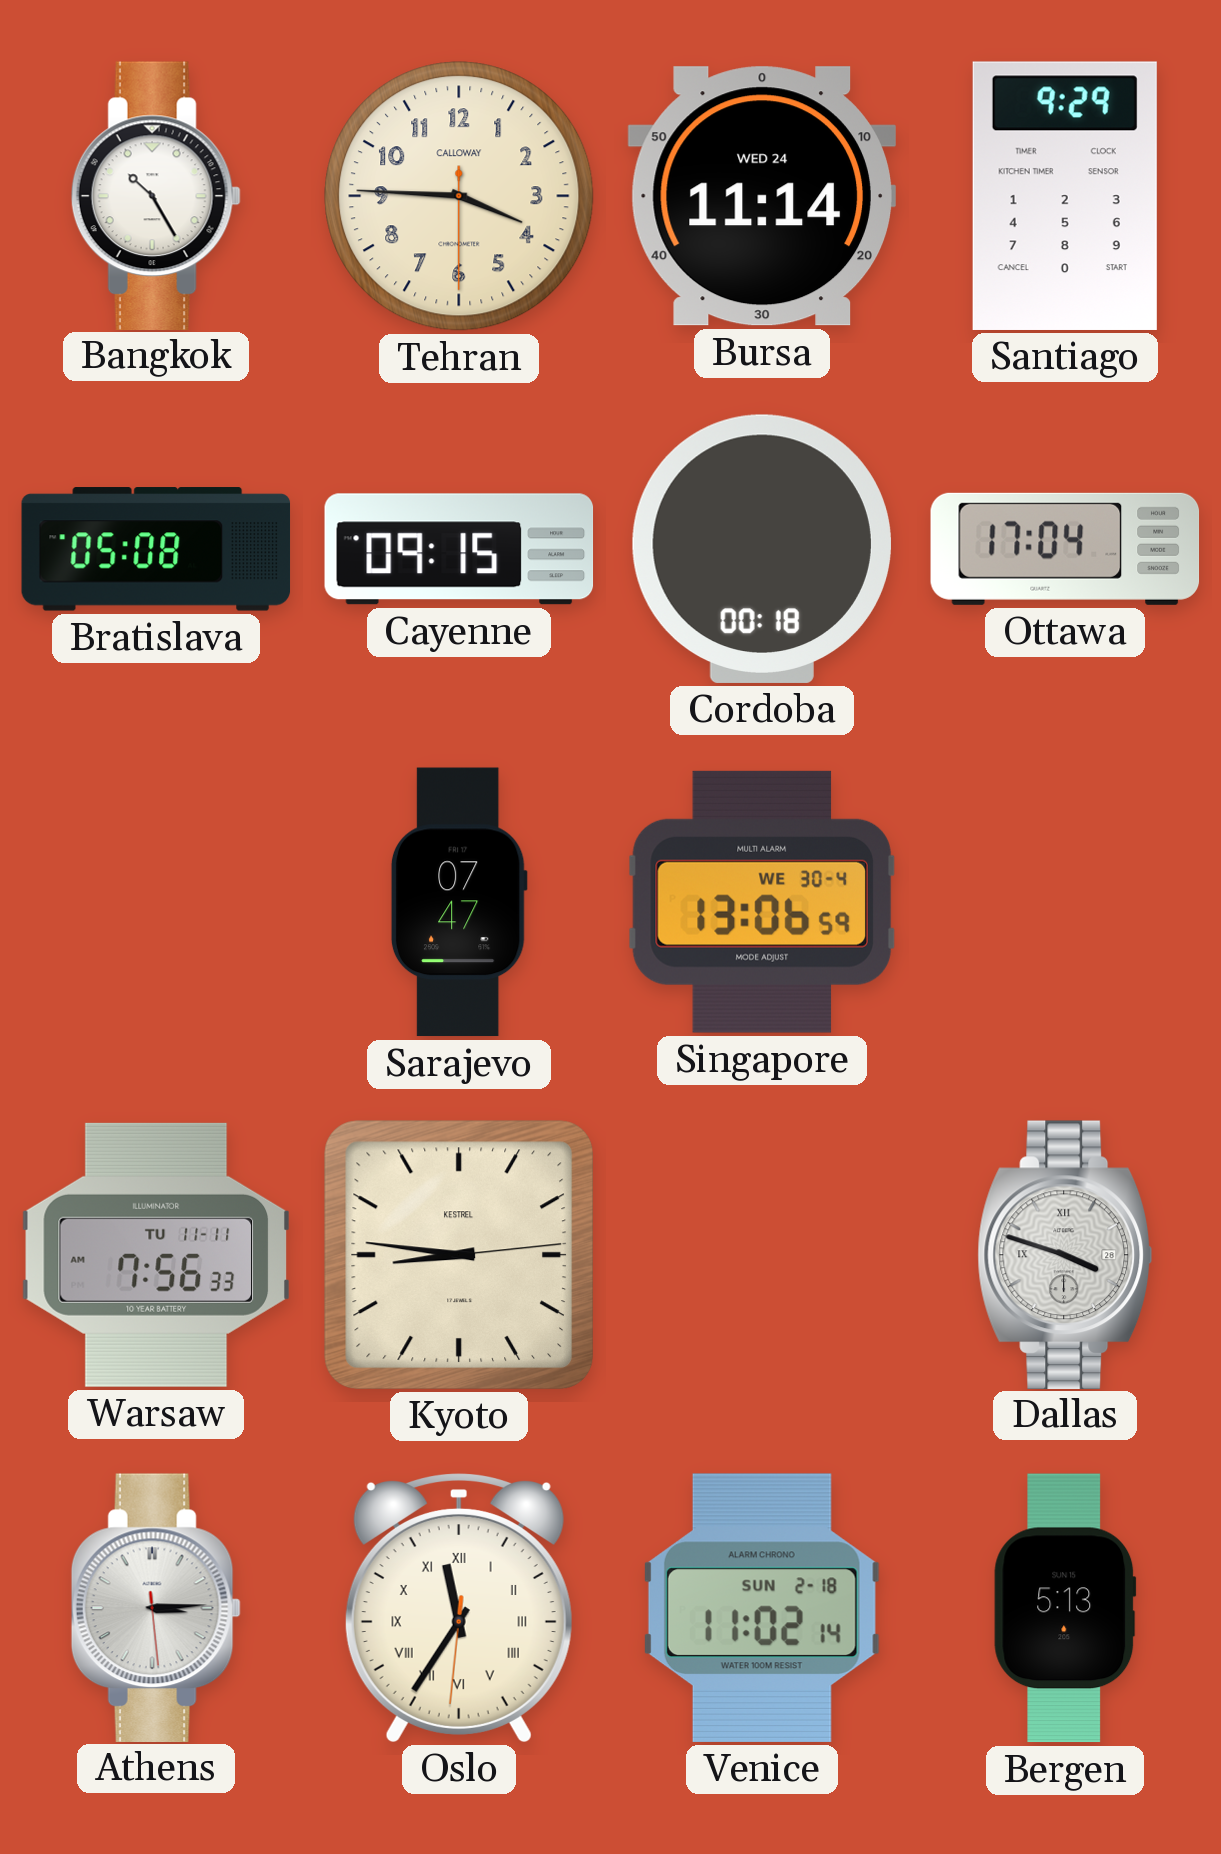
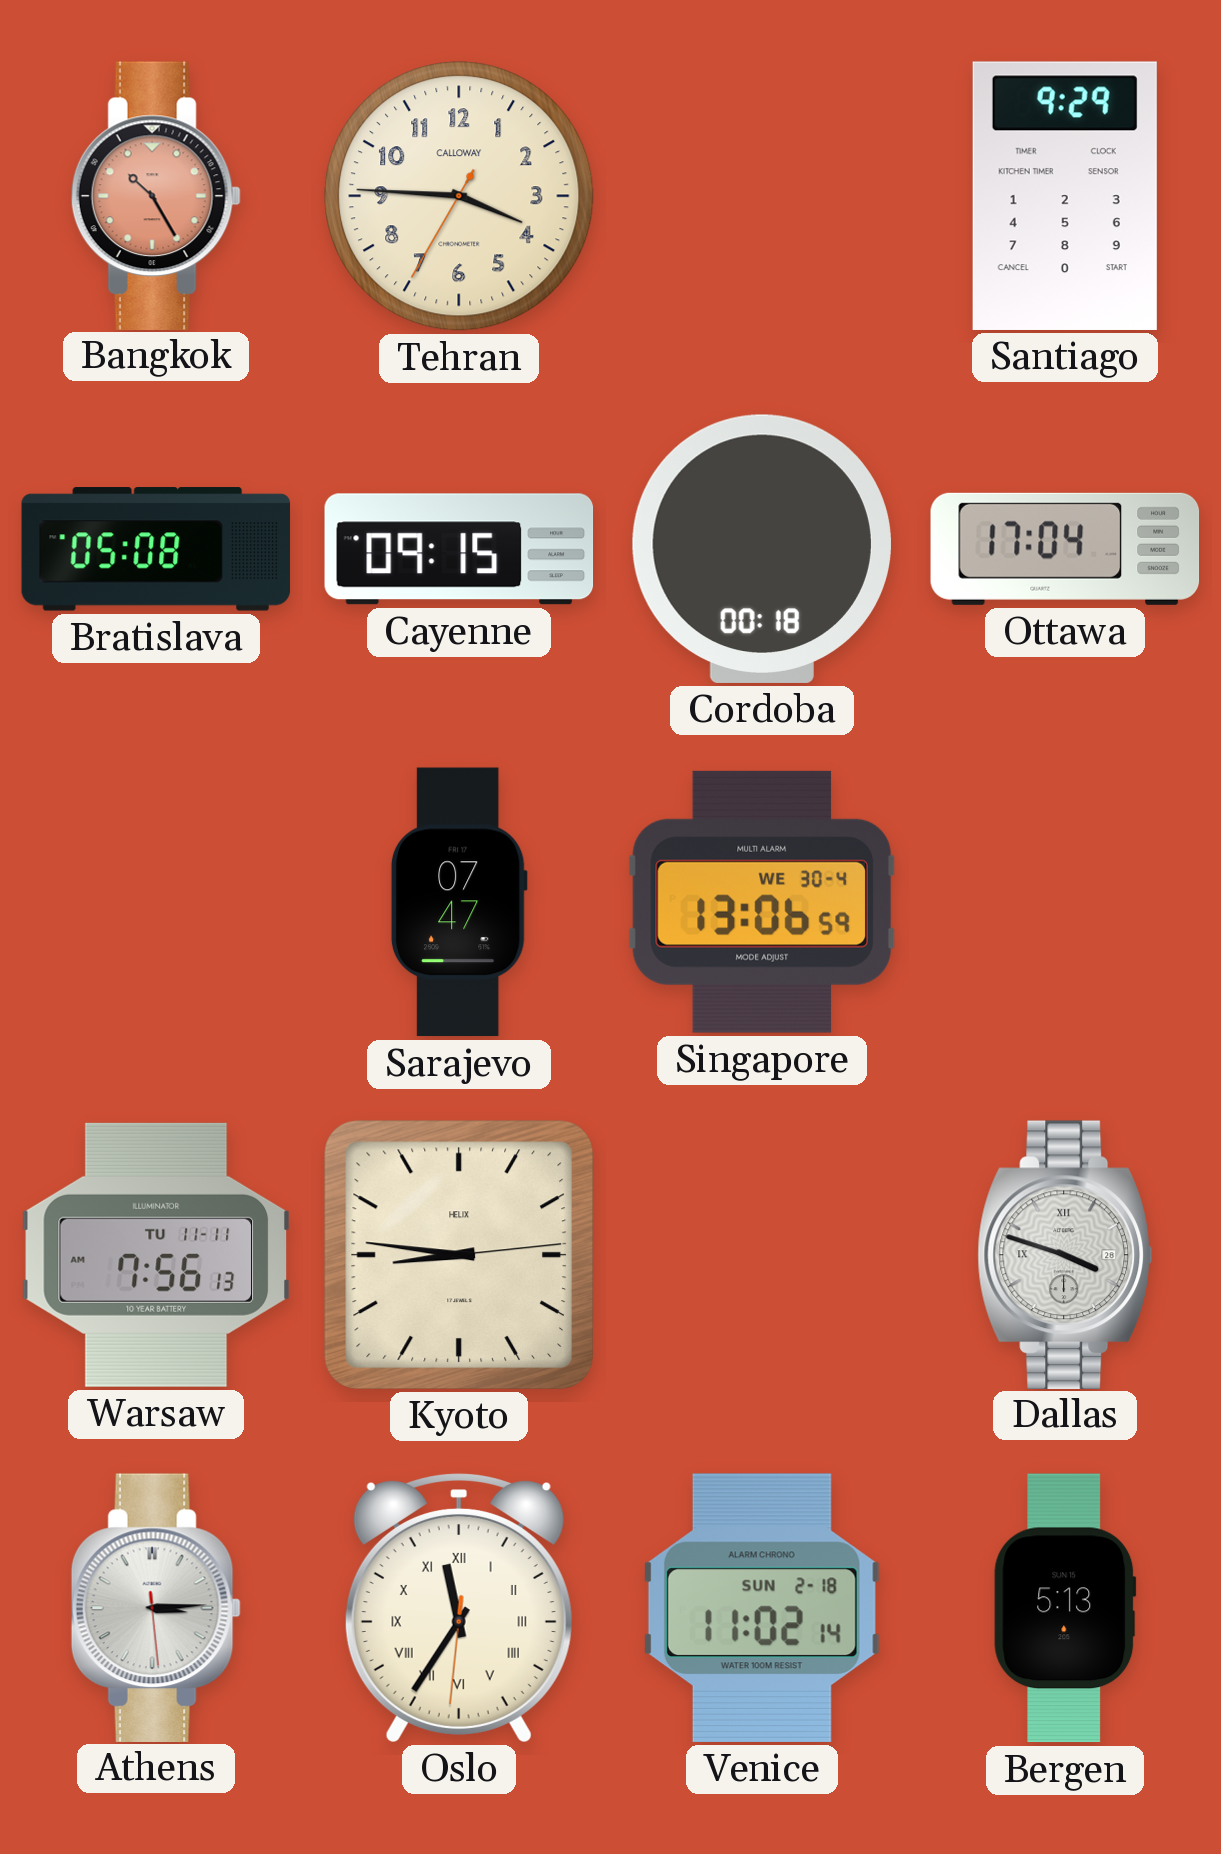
Bangkok dial: white -> salmon (156, 195)
Tehran: 3:45:30 -> 3:45:35 (459, 196)
Bursa: 11:14 -> none (762, 196)
Warsaw: 7:56:33 AM -> 7:56:13 AM (155, 1255)
Kyoto brand: KESTREL -> HELIX (459, 1255)
